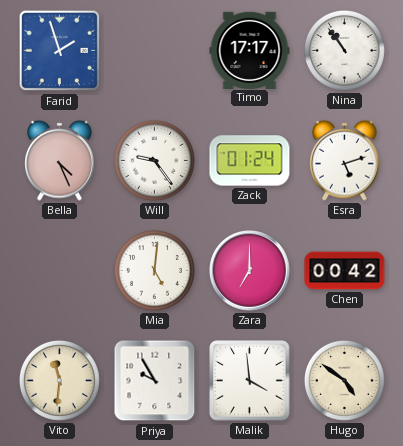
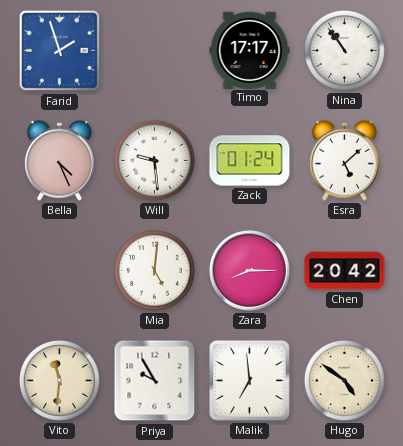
Will: 9:24 -> 9:29 (154, 160)
Esra: 5:12 -> 5:08 (345, 160)
Zara: 7:00 -> 8:15 (250, 271)
Chen: 00:42 -> 20:42 (345, 271)
Malik: 3:59 -> 6:59 (250, 381)
